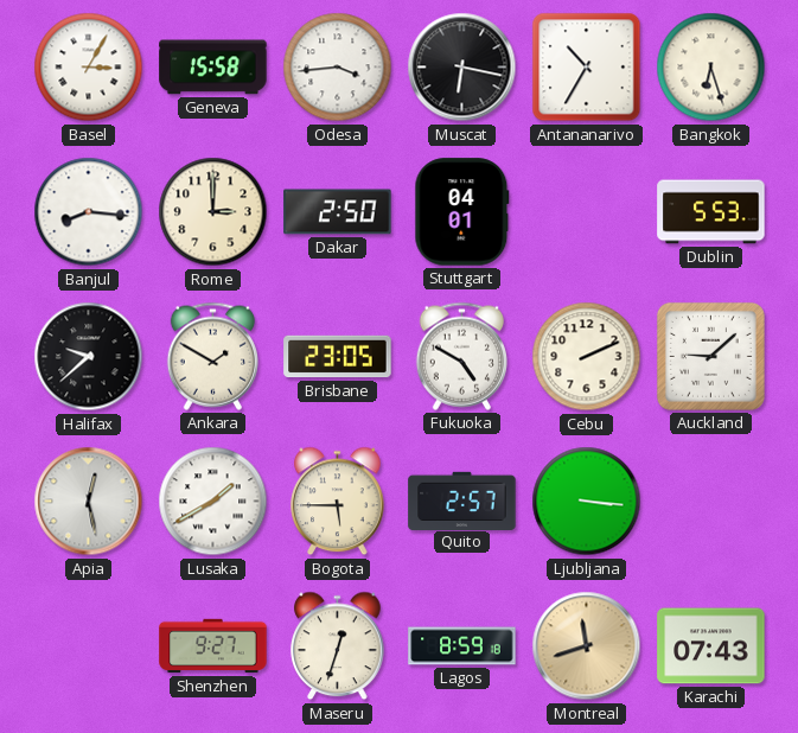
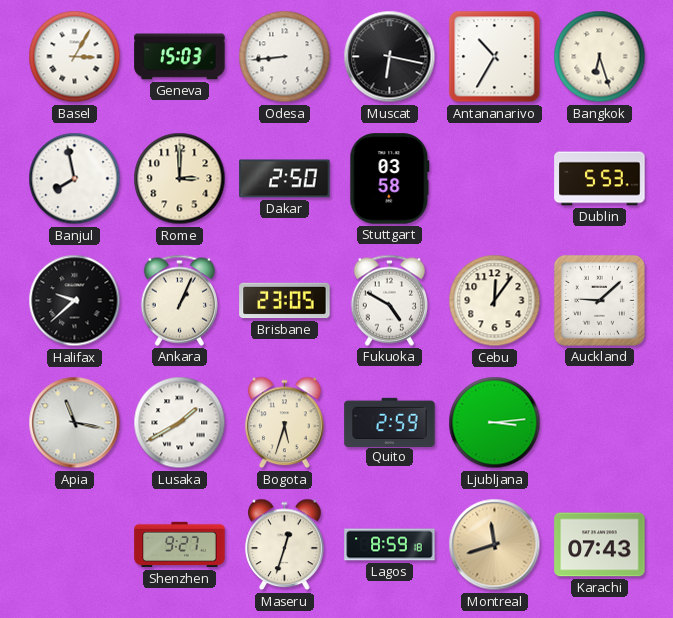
Geneva: 15:58 -> 15:03 (180, 57)
Odesa: 3:44 -> 8:44 (285, 57)
Banjul: 8:16 -> 7:58 (75, 179)
Stuttgart: 04:01 -> 03:58 (390, 179)
Ankara: 1:50 -> 1:04 (179, 300)
Cebu: 2:11 -> 12:06 (495, 301)
Apia: 12:28 -> 11:17 (75, 423)
Bogota: 5:45 -> 5:33 (285, 423)
Quito: 2:57 -> 2:59 (390, 422)
Ljubljana: 3:16 -> 3:14 (495, 423)
